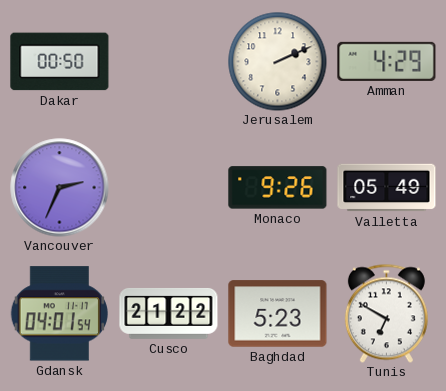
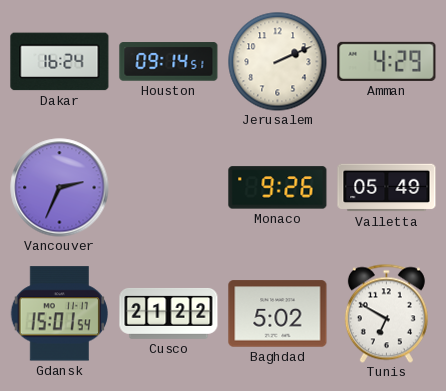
Dakar: 00:50 -> 16:24 (60, 62)
Houston: none -> 09:14 (169, 62)
Gdansk: 04:01 -> 15:01 (59, 314)
Baghdad: 5:23 -> 5:02 (278, 314)
